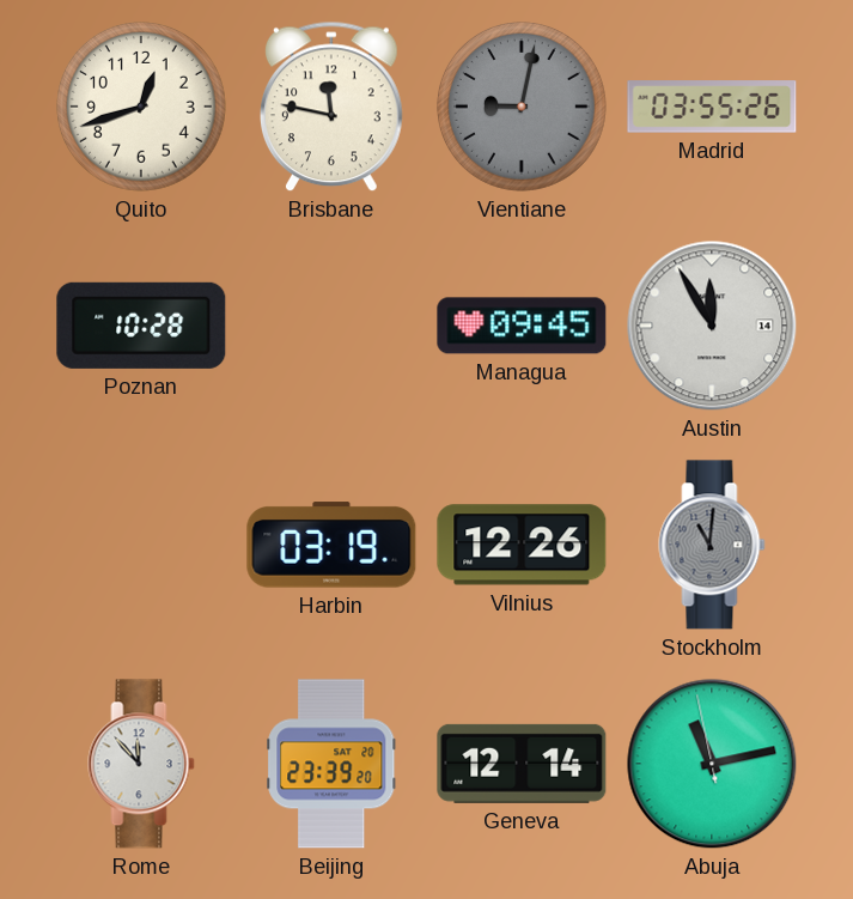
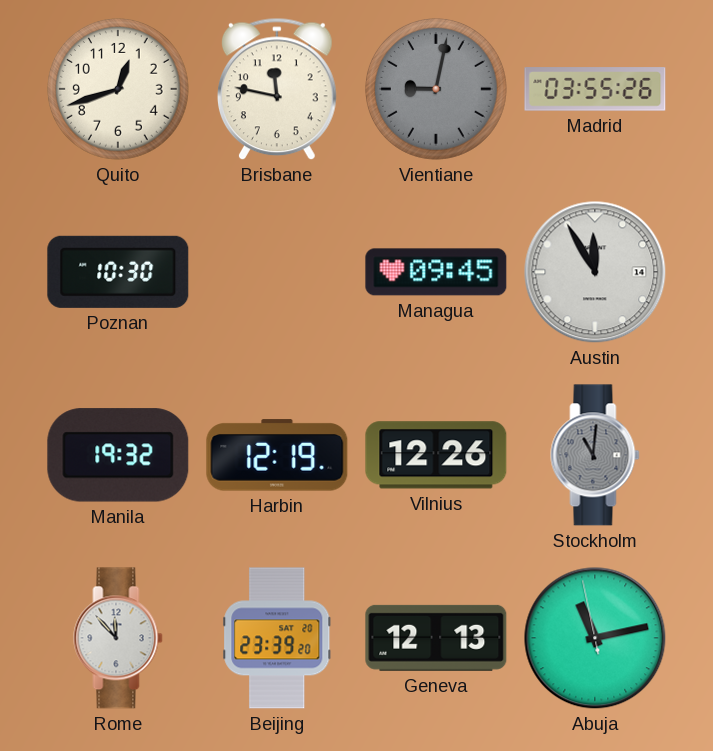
Poznan: 10:28 -> 10:30 (118, 272)
Manila: none -> 19:32 (118, 455)
Harbin: 03:19 -> 12:19 (277, 455)
Geneva: 12:14 -> 12:13 (436, 638)
